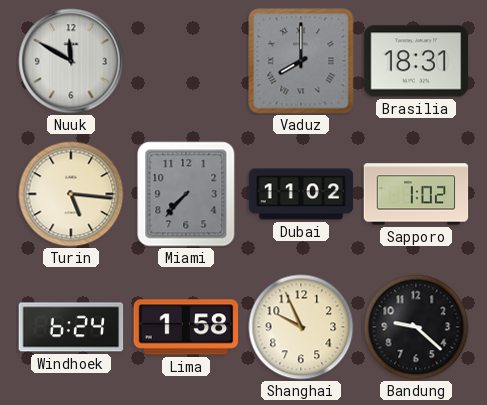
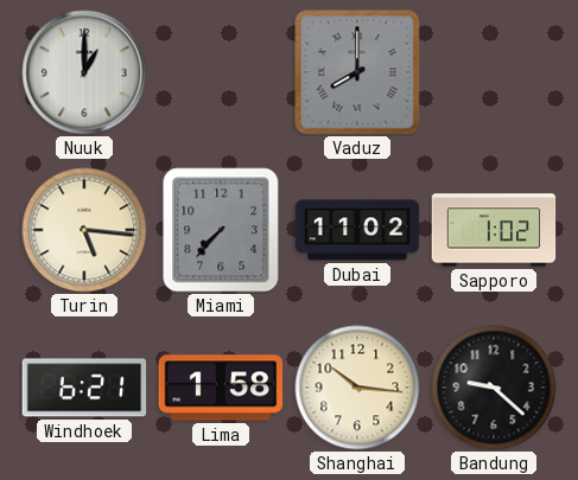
Nuuk: 11:50 -> 1:00 (84, 72)
Brasilia: 18:31 -> none (416, 61)
Windhoek: 6:24 -> 6:21 (84, 388)
Shanghai: 9:56 -> 10:16 (357, 388)
